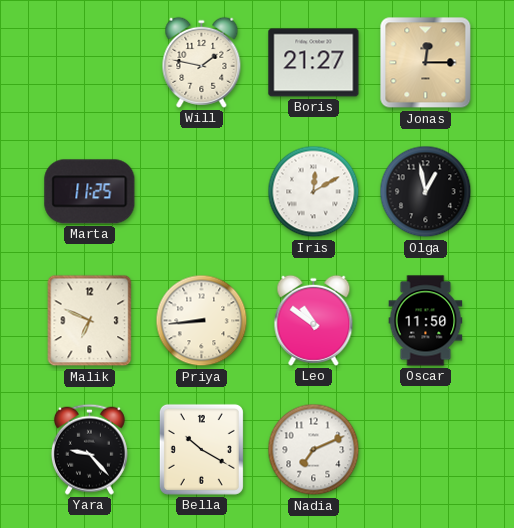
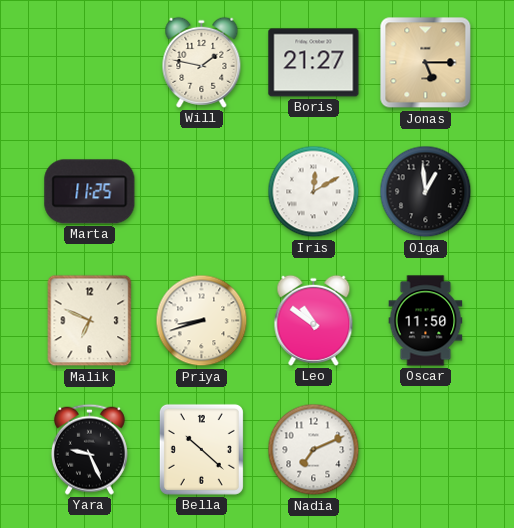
Jonas: 12:15 -> 5:15 (426, 63)
Olga: 12:58 -> 12:59 (426, 192)
Priya: 8:44 -> 8:42 (202, 321)
Yara: 9:23 -> 9:26 (89, 449)
Bella: 10:20 -> 10:22 (201, 449)
